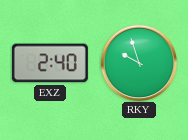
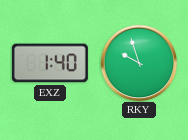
EXZ: 2:40 -> 1:40 (50, 63)
